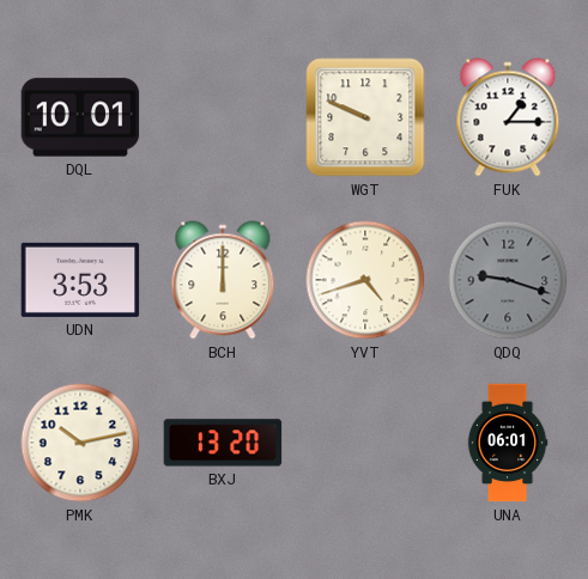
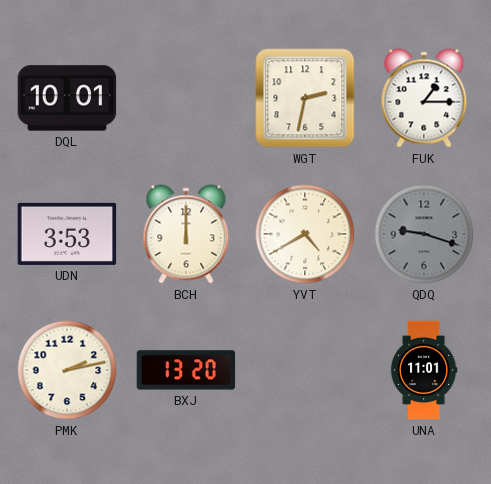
WGT: 9:49 -> 2:32 (305, 98)
YVT: 4:42 -> 4:40 (305, 234)
PMK: 10:13 -> 2:13 (67, 370)
UNA: 06:01 -> 11:01 (424, 370)
